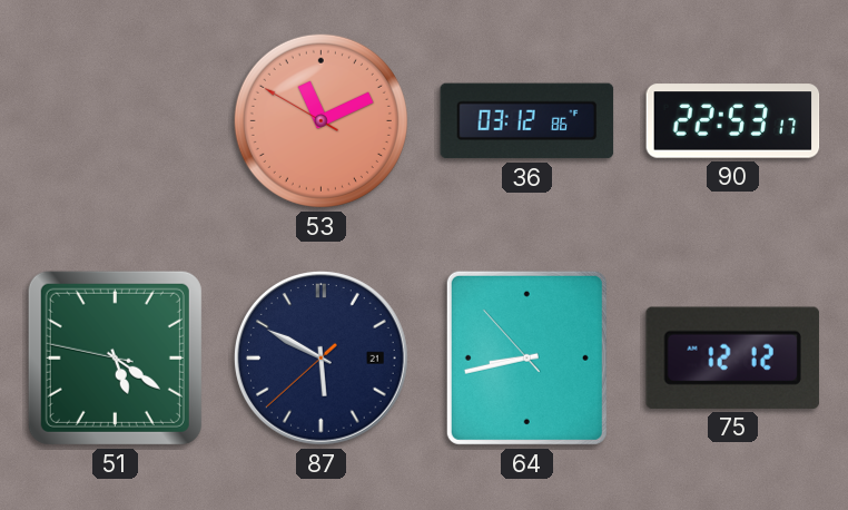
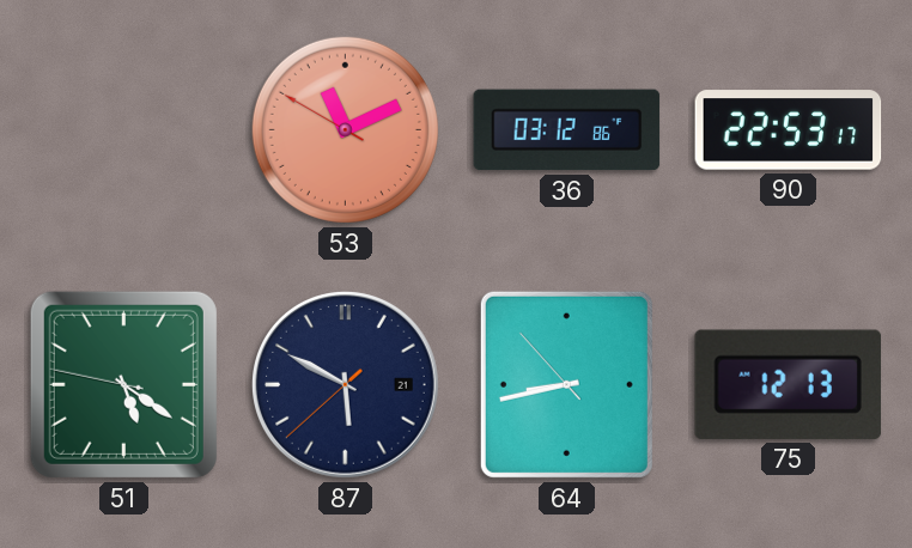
75: 12:12 -> 12:13 (788, 384)
